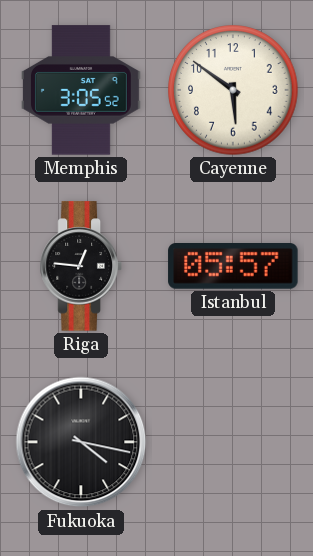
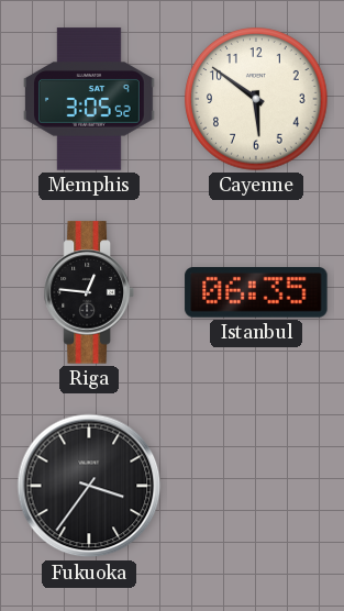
Istanbul: 05:57 -> 06:35 (256, 293)
Fukuoka: 4:17 -> 3:36 (89, 486)
